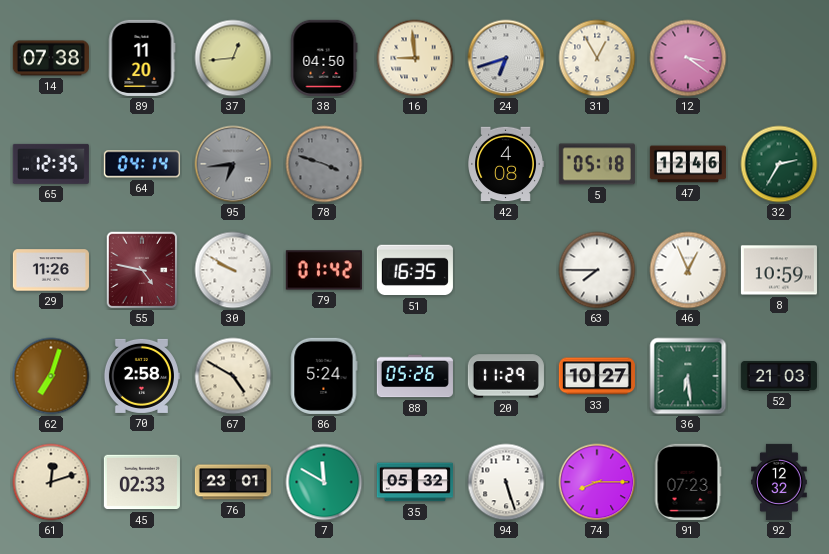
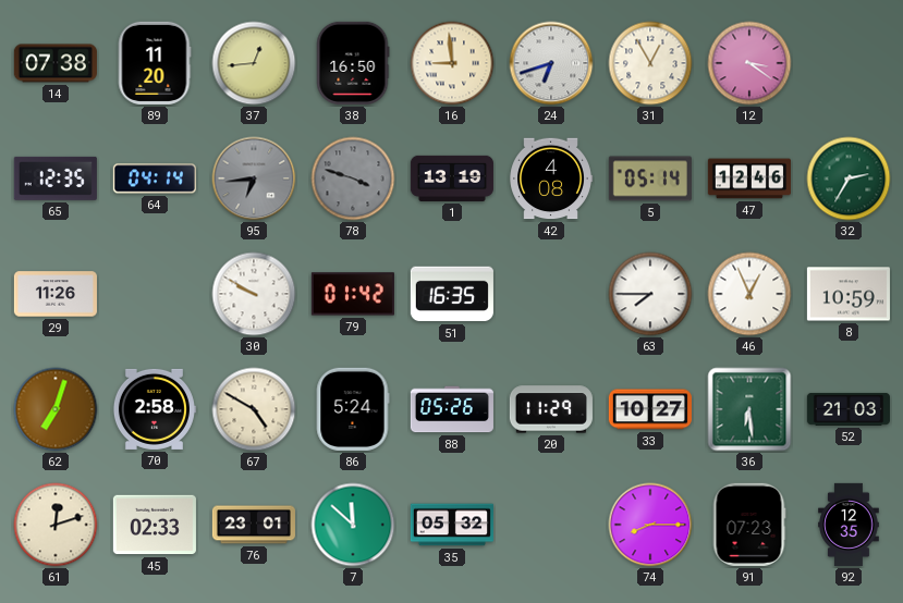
38: 04:50 -> 16:50 (353, 63)
1: none -> 13:19 (452, 179)
5: 05:18 -> 05:14 (650, 179)
55: 4:47 -> none (142, 270)
7: 11:50 -> 11:52 (353, 525)
94: 5:27 -> none (506, 482)
92: 12:32 -> 12:35 (849, 525)
